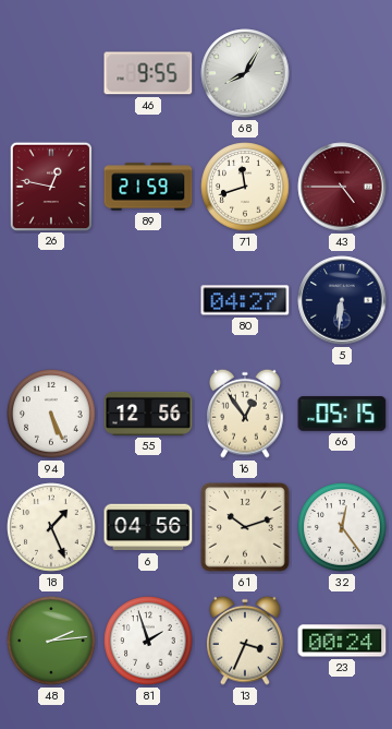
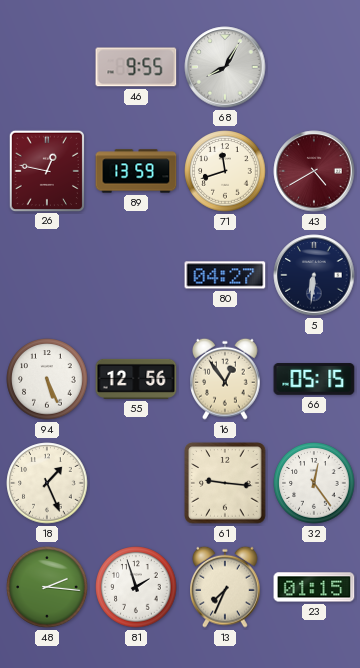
89: 21:59 -> 13:59 (136, 171)
43: 4:45 -> 4:40 (314, 171)
6: 04:56 -> none (148, 527)
61: 10:12 -> 9:16 (225, 483)
48: 2:14 -> 2:16 (47, 587)
13: 3:34 -> 7:34 (226, 587)
23: 00:24 -> 01:15 (314, 587)
